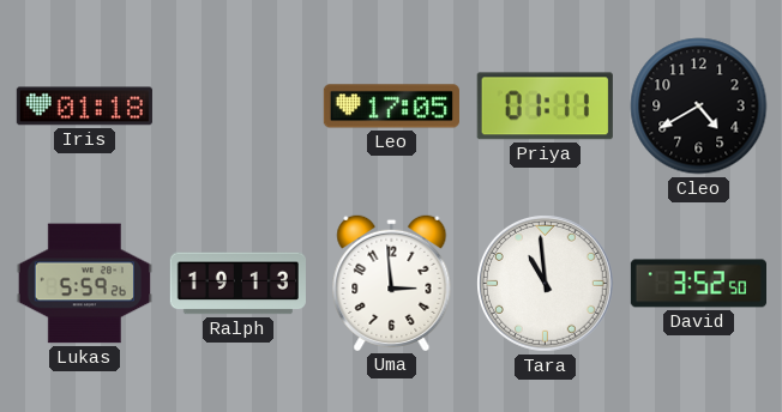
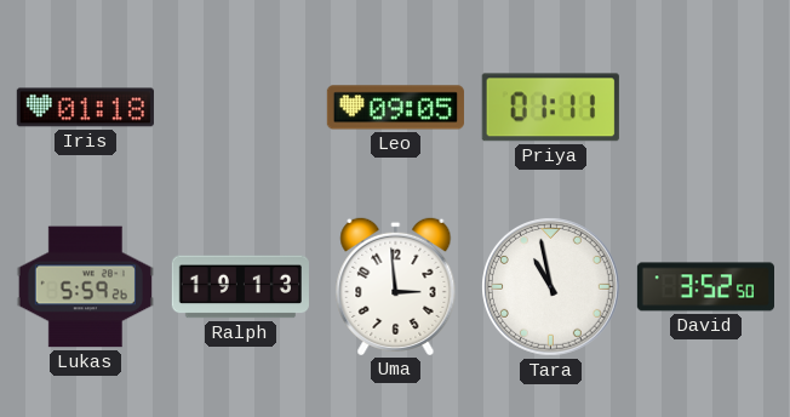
Leo: 17:05 -> 09:05 (395, 108)
Cleo: 4:40 -> none (699, 107)
Tara: 10:59 -> 10:58 (551, 287)
